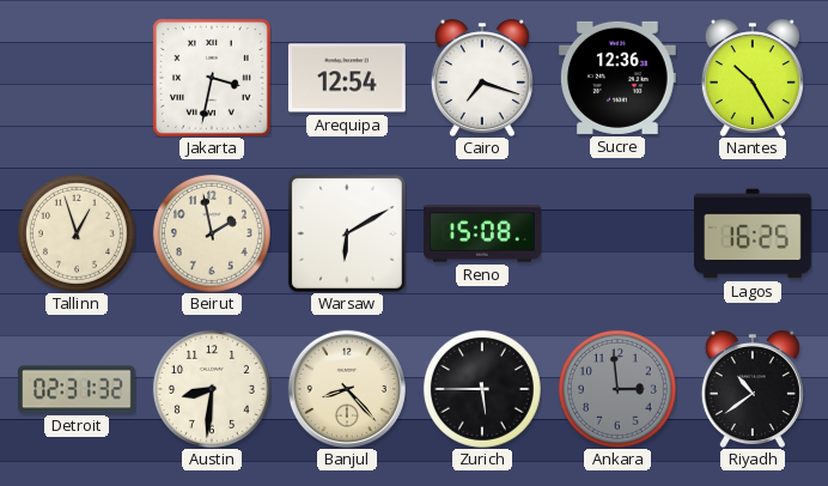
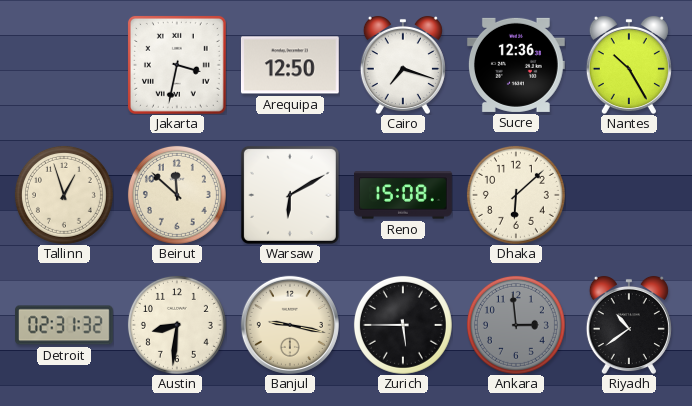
Arequipa: 12:54 -> 12:50 (290, 65)
Beirut: 1:58 -> 11:52 (177, 195)
Dhaka: none -> 6:08 (516, 195)
Lagos: 16:25 -> none (753, 233)
Banjul: 8:23 -> 9:17 (290, 325)
